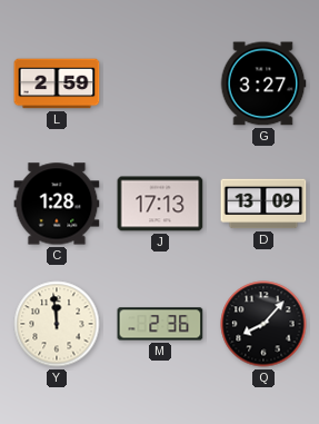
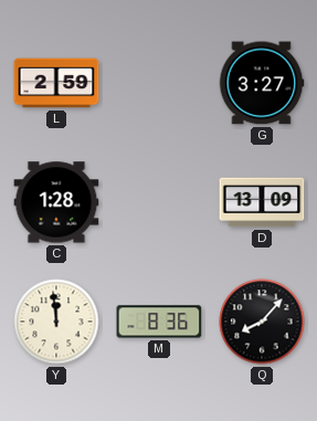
J: 17:13 -> none (160, 204)
M: 2:36 -> 8:36 (159, 322)
